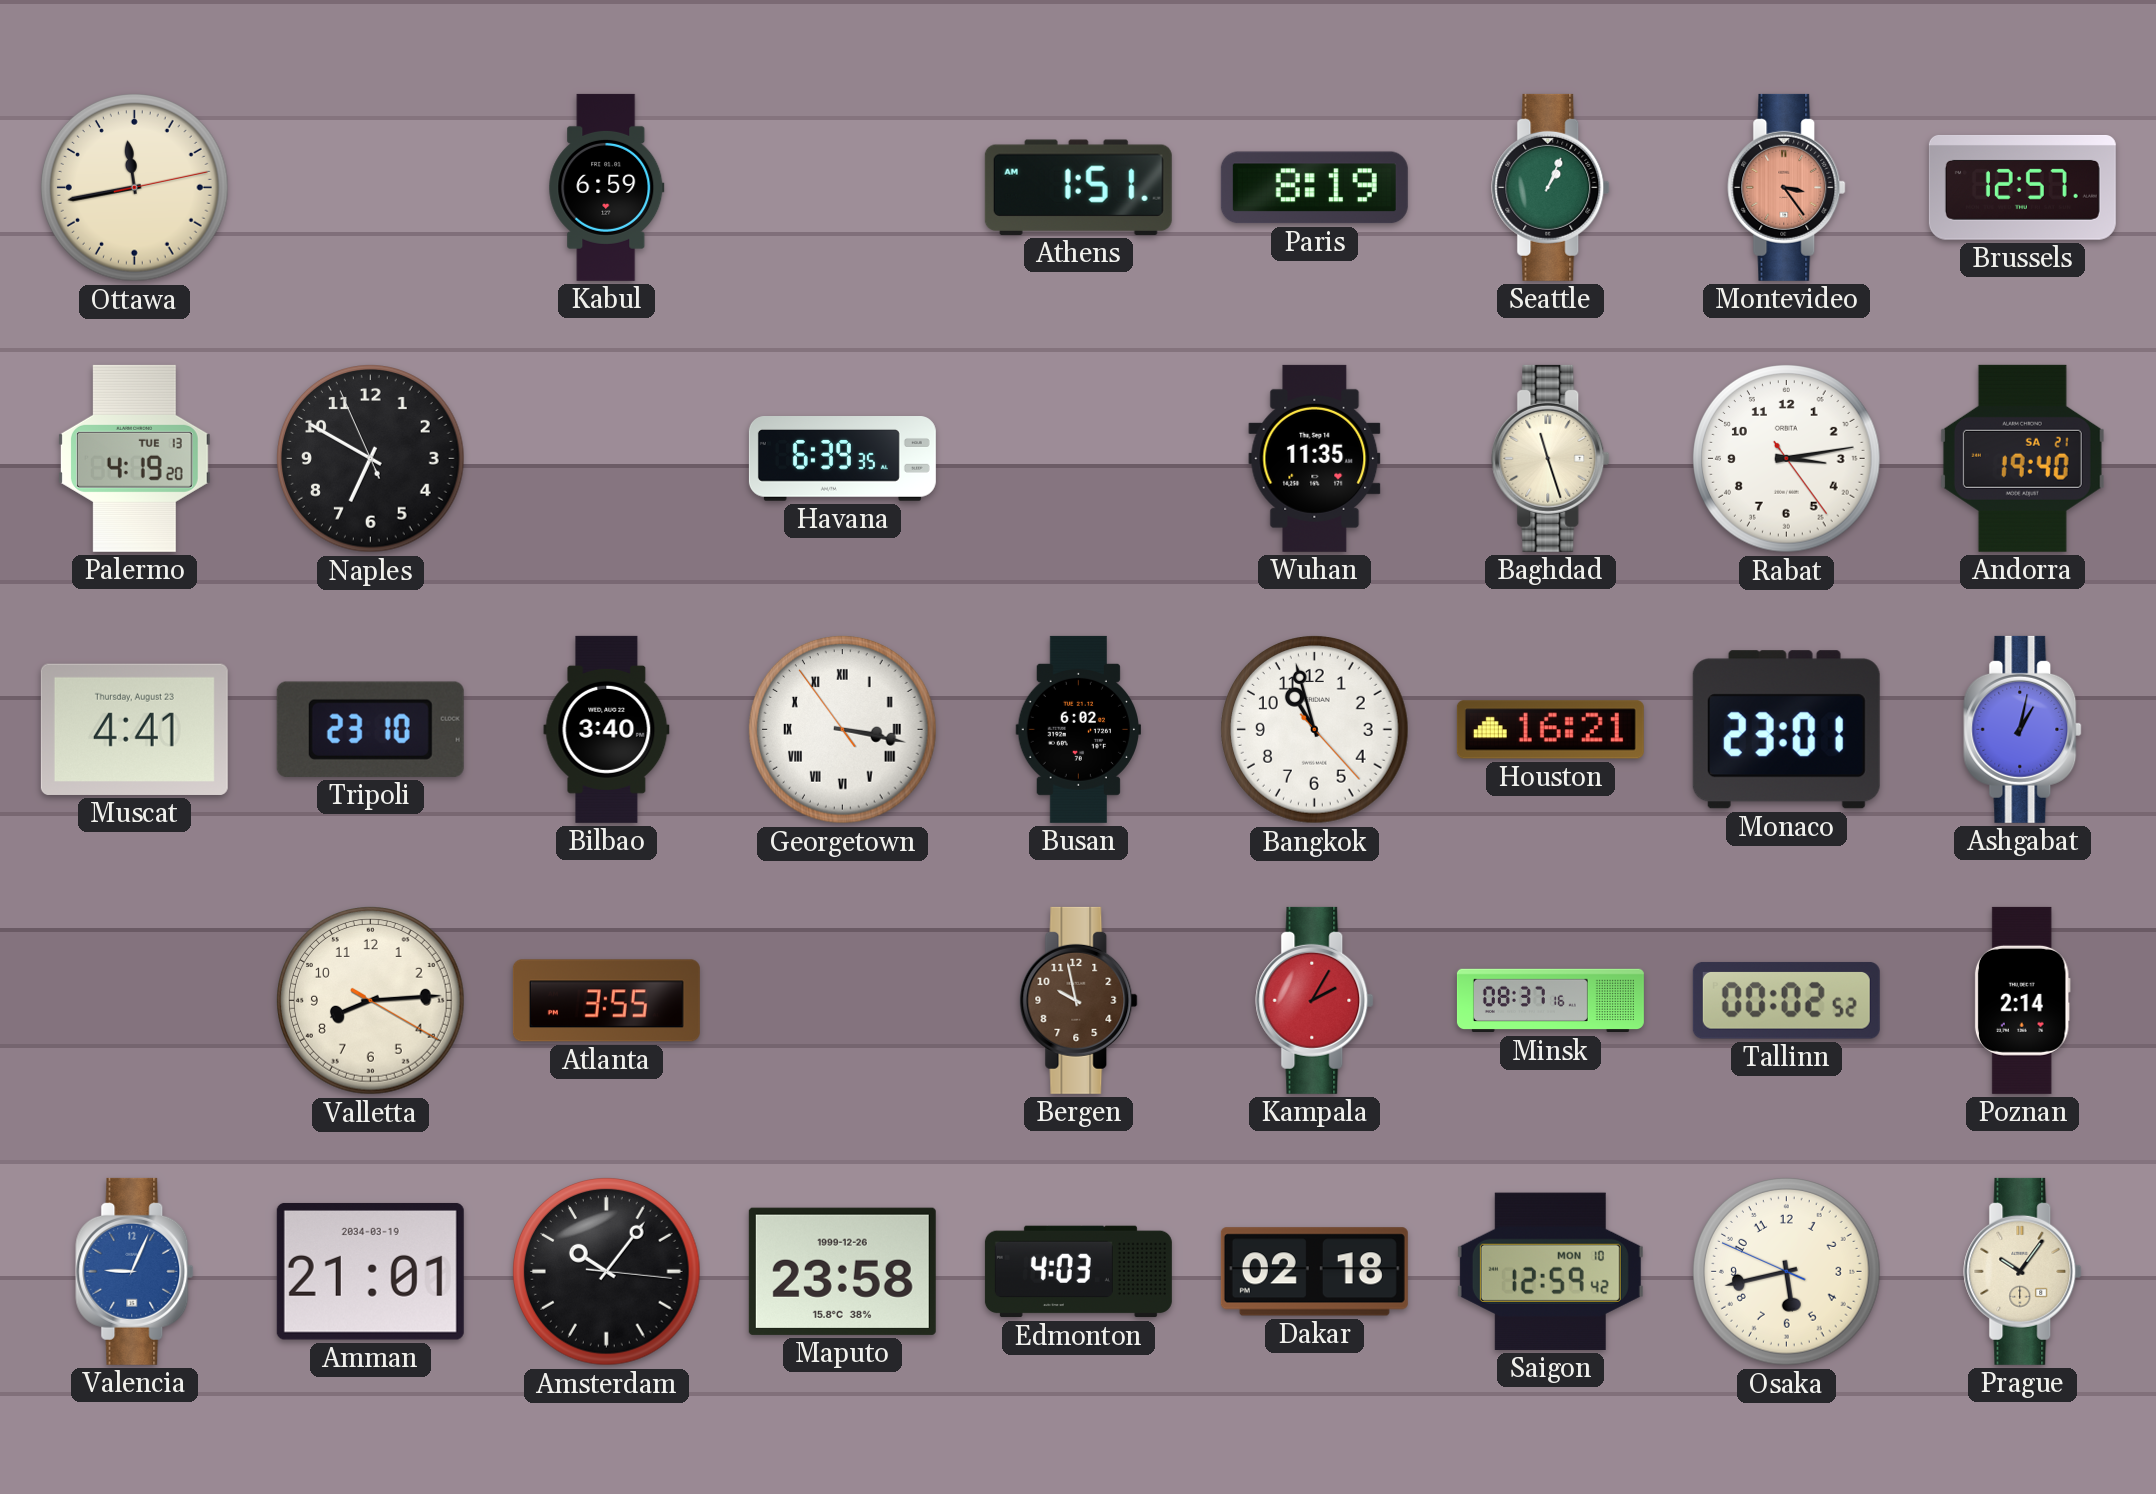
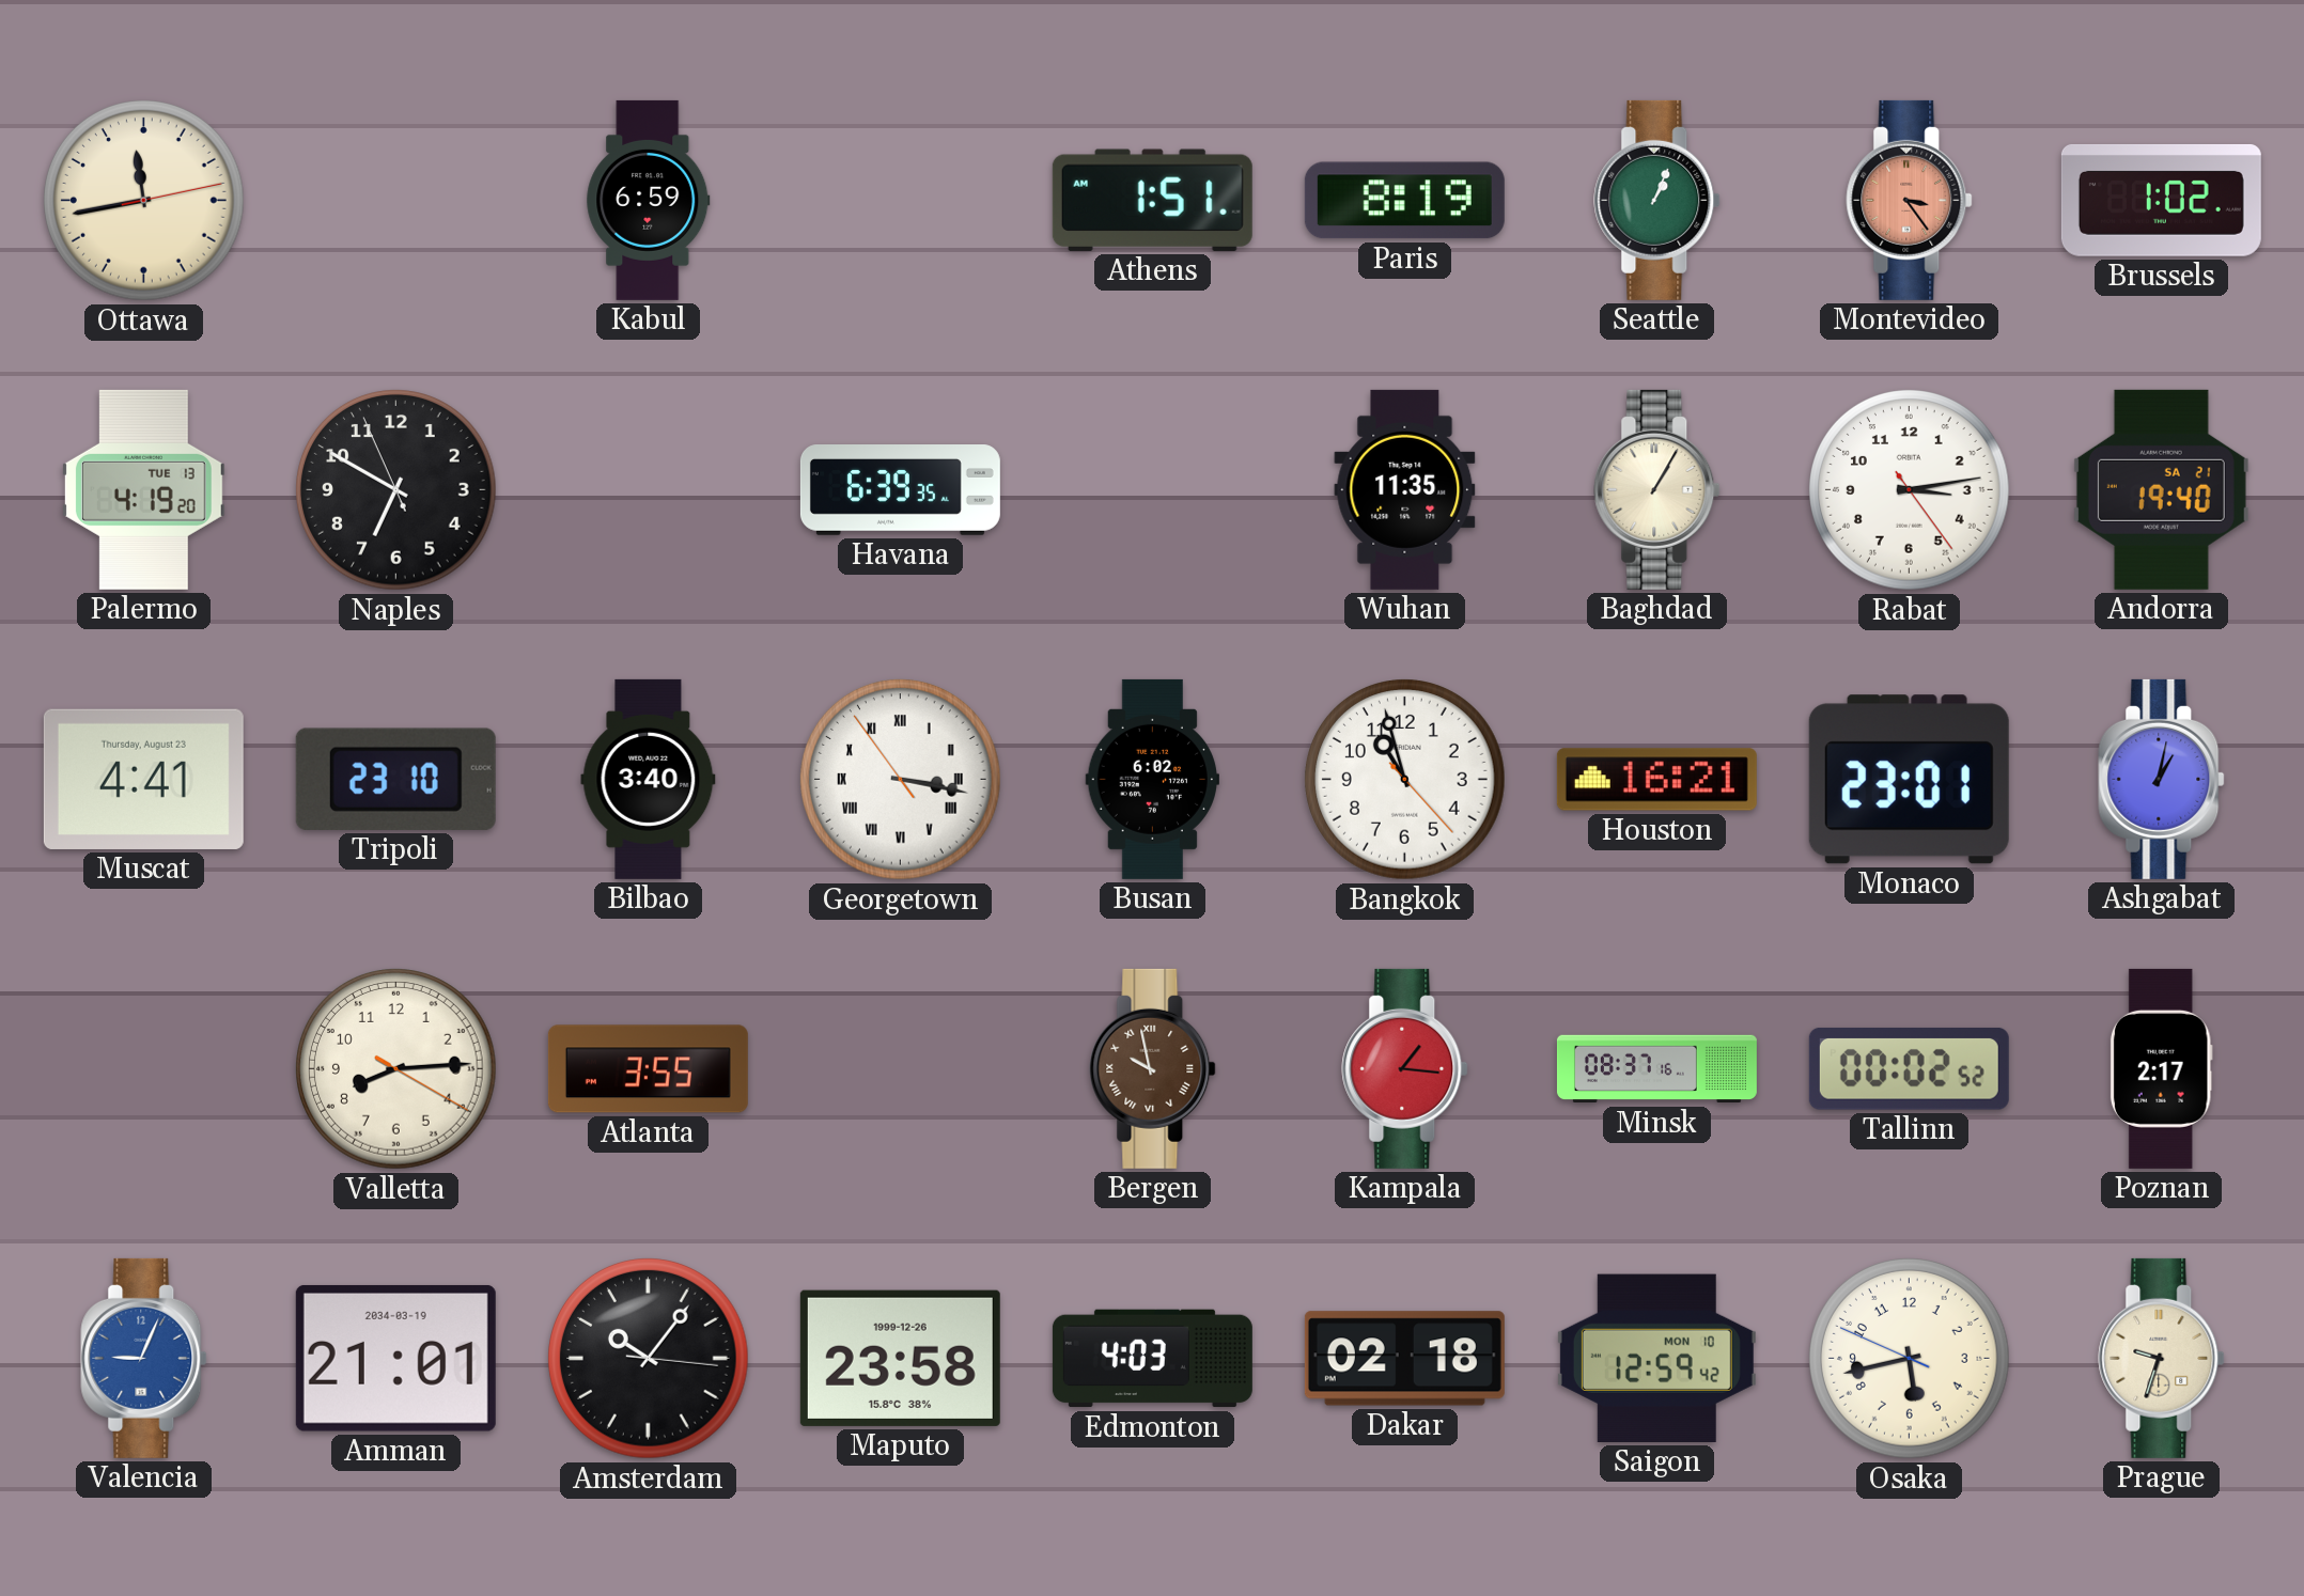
Brussels: 12:57 -> 1:02 (2161, 200)
Baghdad: 11:27 -> 1:05 (1657, 489)
Bergen numerals: Arabic -> Roman (1153, 1068)
Kampala: 2:05 -> 1:16 (1405, 1068)
Poznan: 2:14 -> 2:17 (2161, 1068)
Prague: 10:06 -> 9:33 (2162, 1358)
